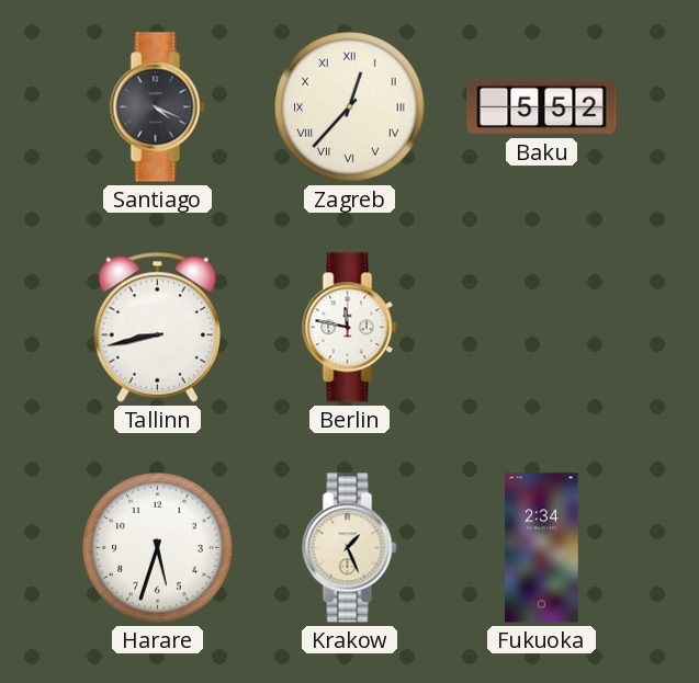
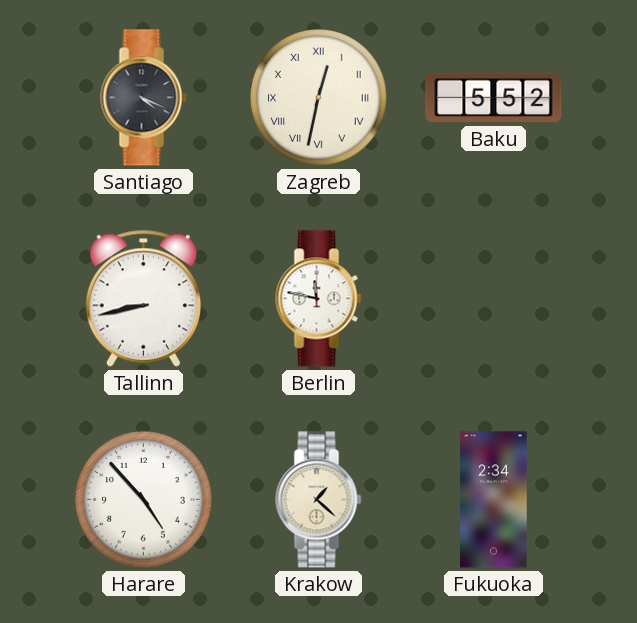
Zagreb: 12:37 -> 12:32 (319, 98)
Harare: 5:33 -> 4:53 (144, 500)
Krakow: 1:26 -> 1:22 (319, 500)
